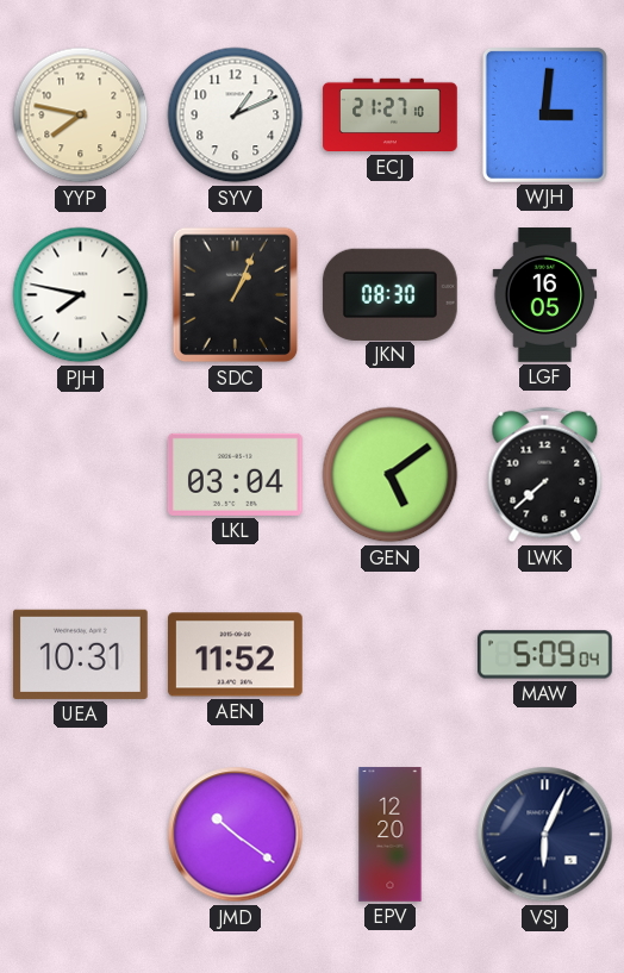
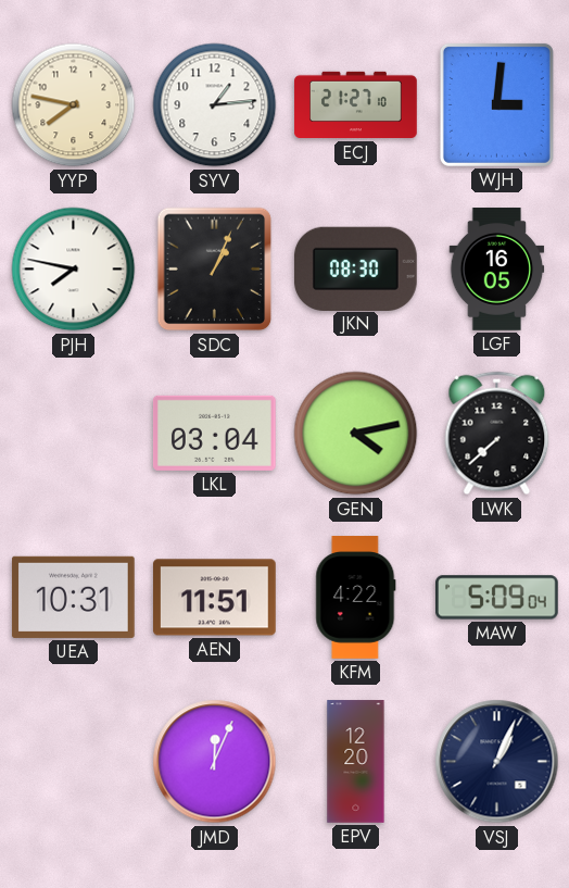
SYV: 1:11 -> 1:14 (215, 105)
GEN: 5:09 -> 4:13 (356, 434)
AEN: 11:52 -> 11:51 (215, 598)
KFM: none -> 4:22 (356, 598)
JMD: 10:21 -> 12:04 (215, 762)
VSJ: 6:04 -> 1:04 (497, 762)
